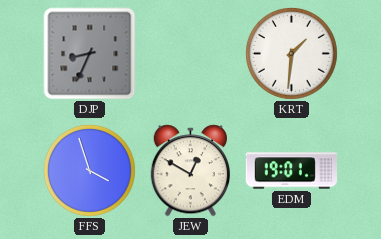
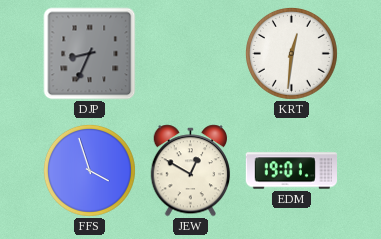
KRT: 1:31 -> 12:31 (291, 53)
